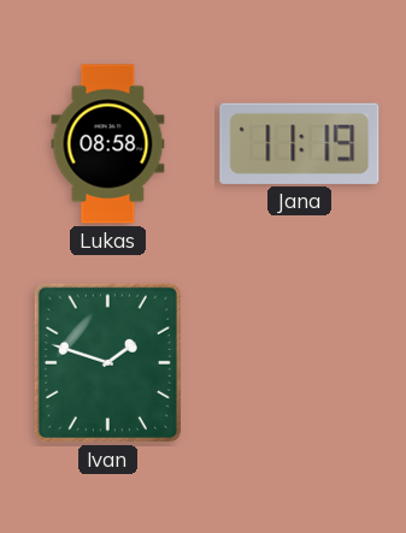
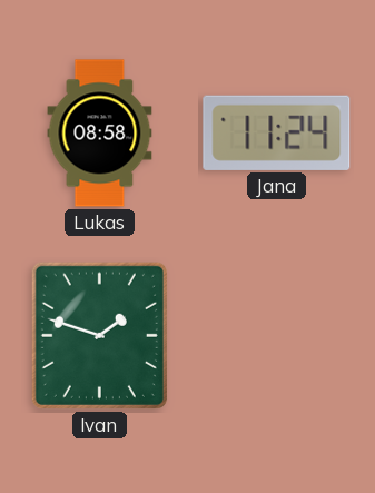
Jana: 11:19 -> 11:24 (277, 132)
